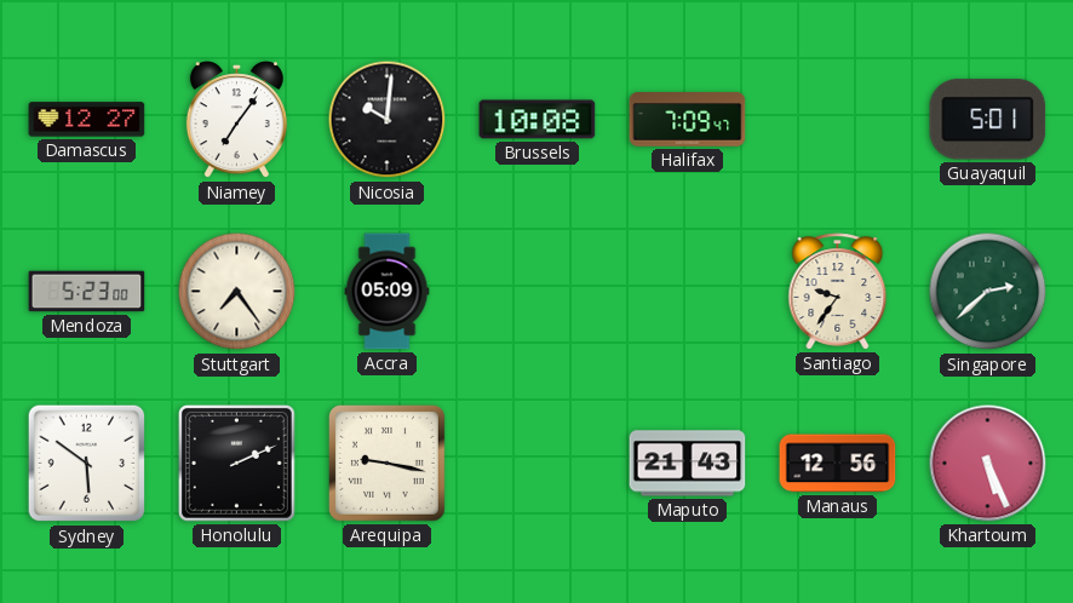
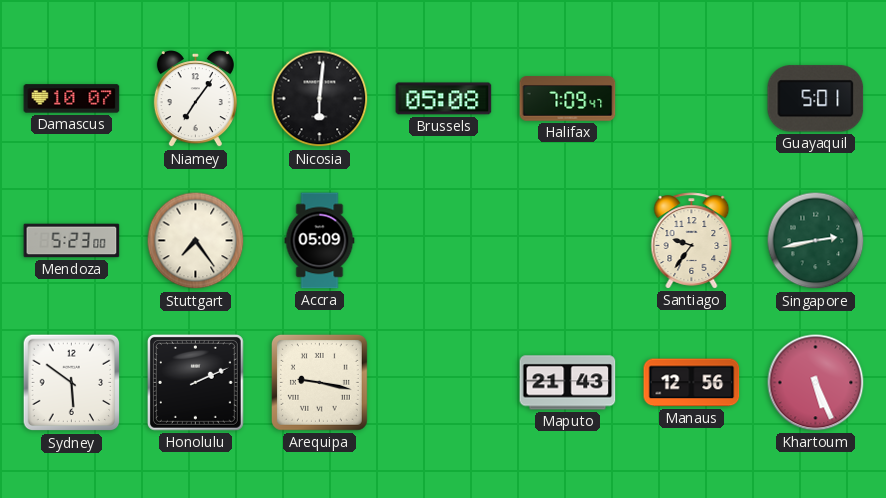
Damascus: 12:27 -> 10:07 (72, 99)
Nicosia: 10:01 -> 6:01 (320, 99)
Brussels: 10:08 -> 05:08 (444, 99)
Singapore: 2:38 -> 2:43 (816, 241)
